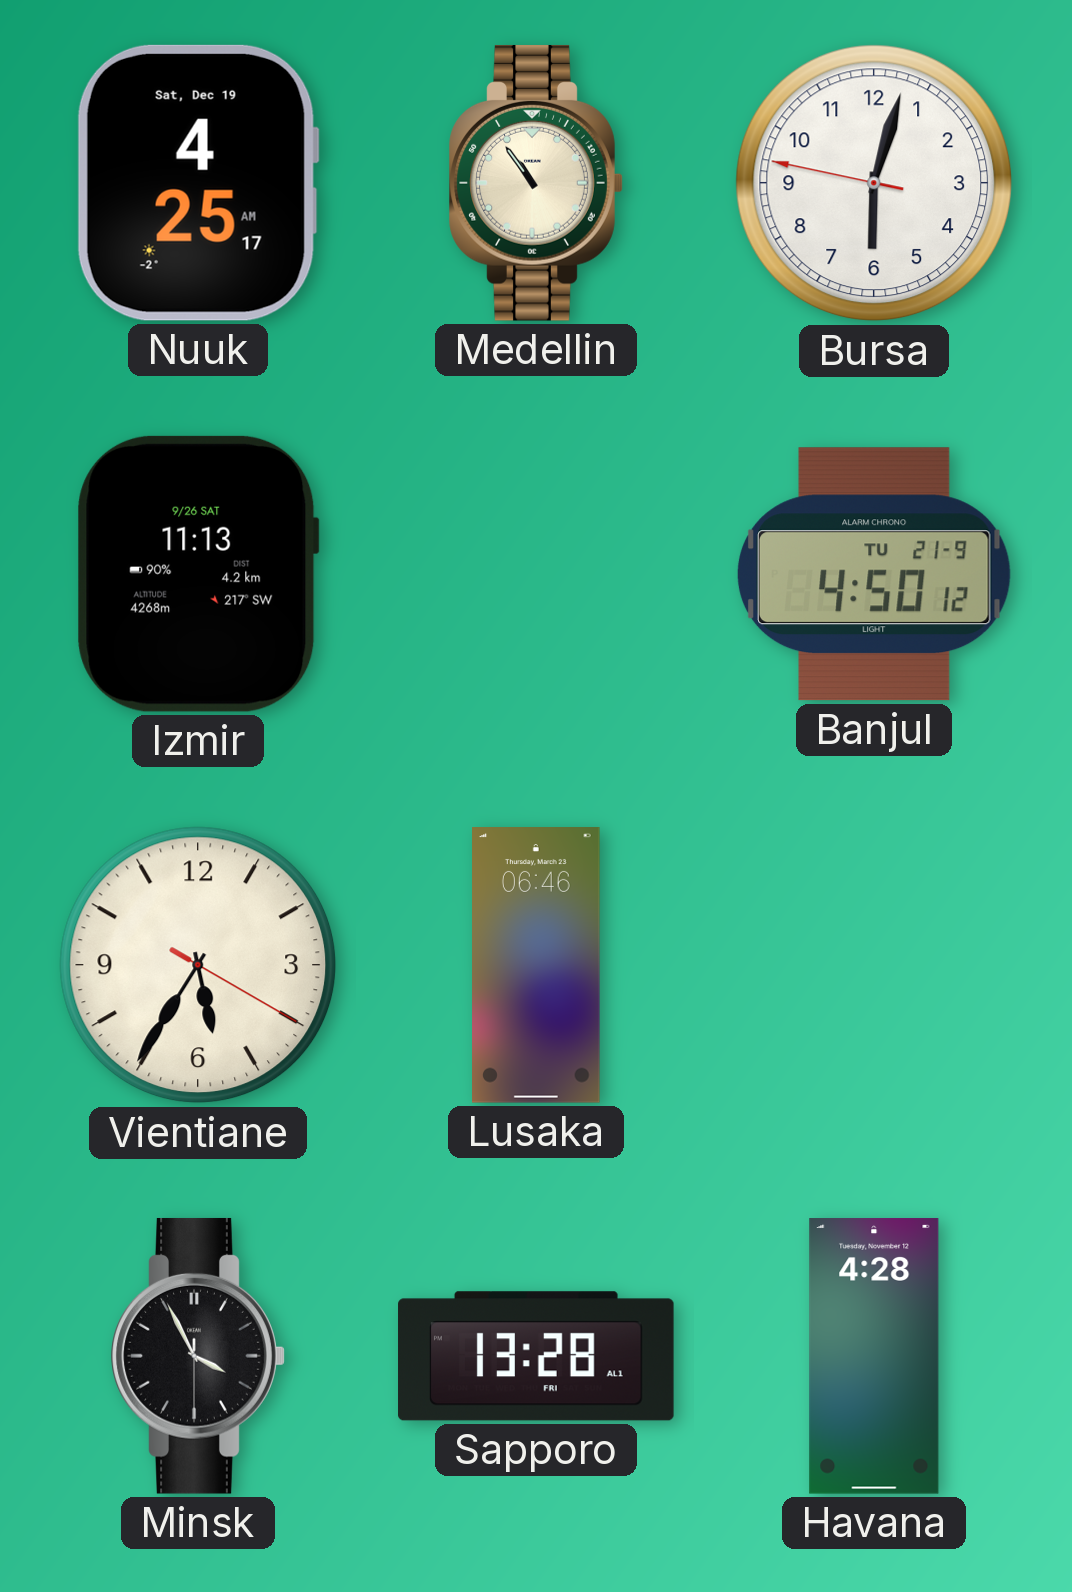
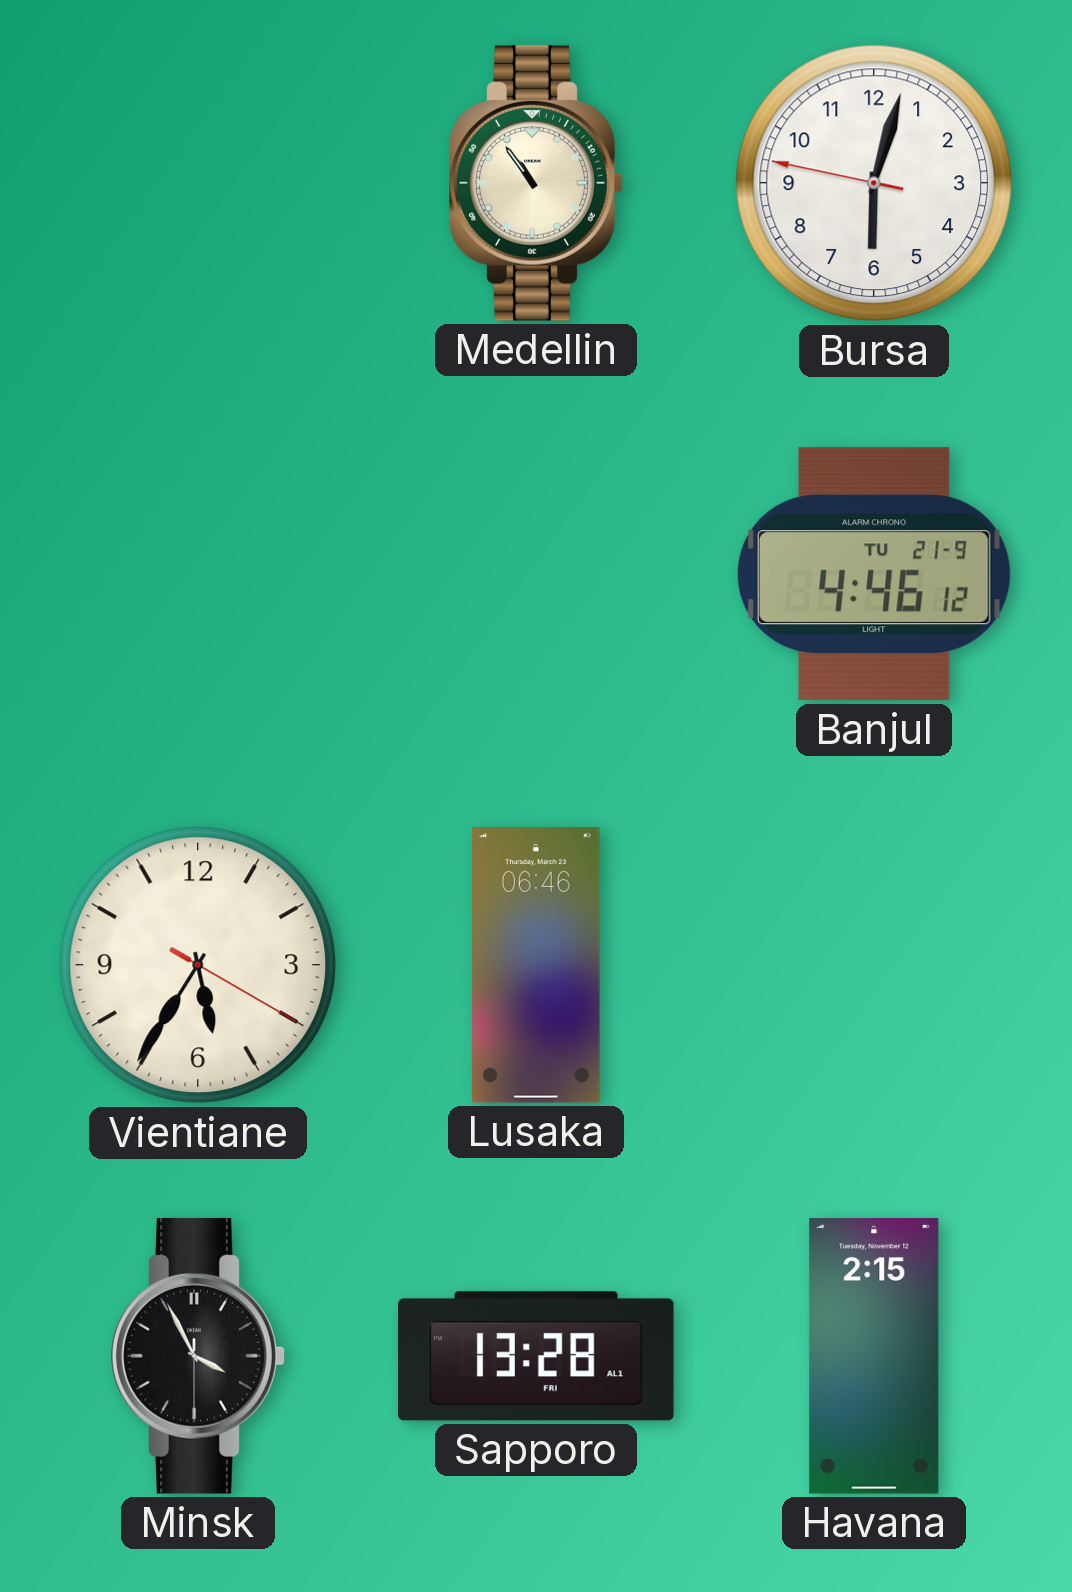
Nuuk: 4:25 -> none (198, 183)
Izmir: 11:13 -> none (198, 574)
Banjul: 4:50 -> 4:46 (874, 574)
Havana: 4:28 -> 2:15 (874, 1356)
